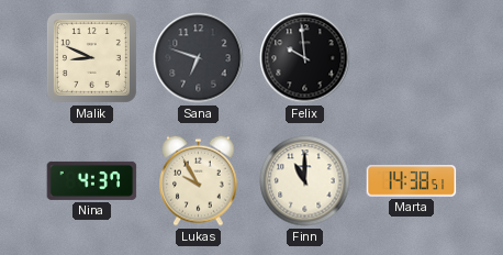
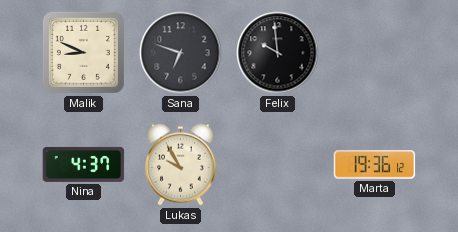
Finn: 11:00 -> none (305, 181)
Marta: 14:38 -> 19:36 (375, 165)
